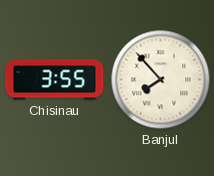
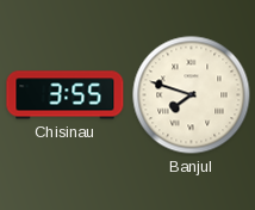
Banjul: 7:53 -> 7:48 (192, 95)
